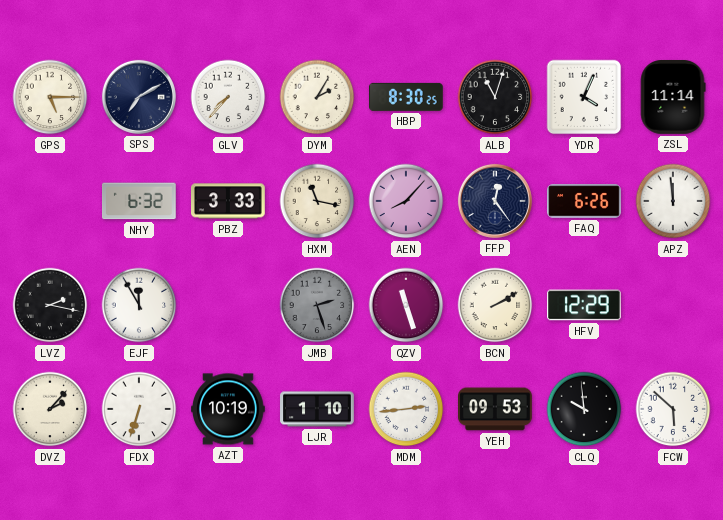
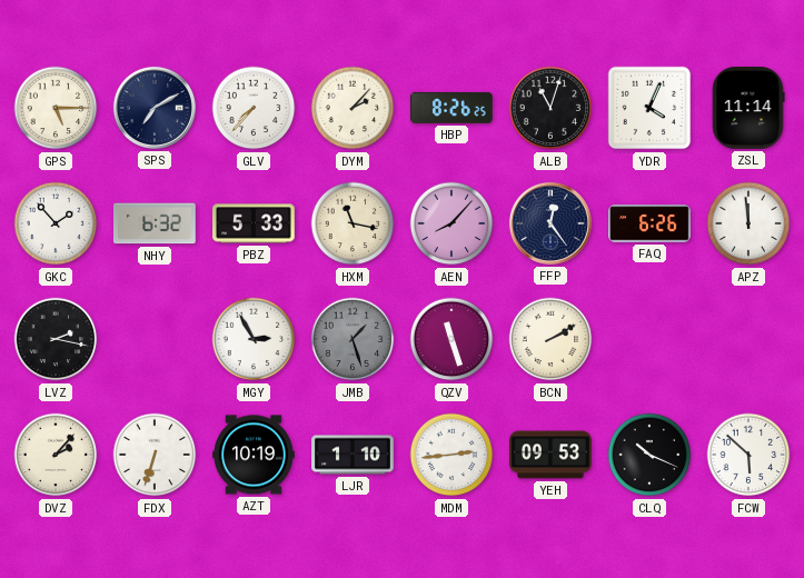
DYM: 2:05 -> 2:07 (353, 108)
HBP: 8:30 -> 8:26 (453, 108)
GKC: none -> 1:53 (56, 223)
PBZ: 3:33 -> 5:33 (255, 223)
EJF: 11:55 -> none (139, 305)
MGY: none -> 2:55 (254, 339)
JMB: 2:27 -> 1:27 (353, 339)
HFV: 12:29 -> none (585, 305)
CLQ: 9:59 -> 10:19 (649, 455)
